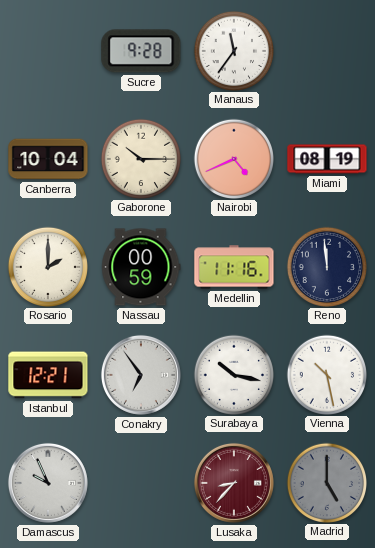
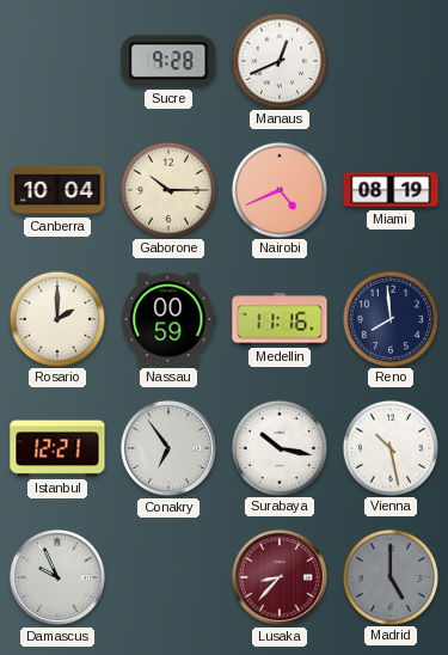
Manaus: 11:36 -> 12:41 (278, 60)
Reno: 11:59 -> 7:59 (389, 318)
